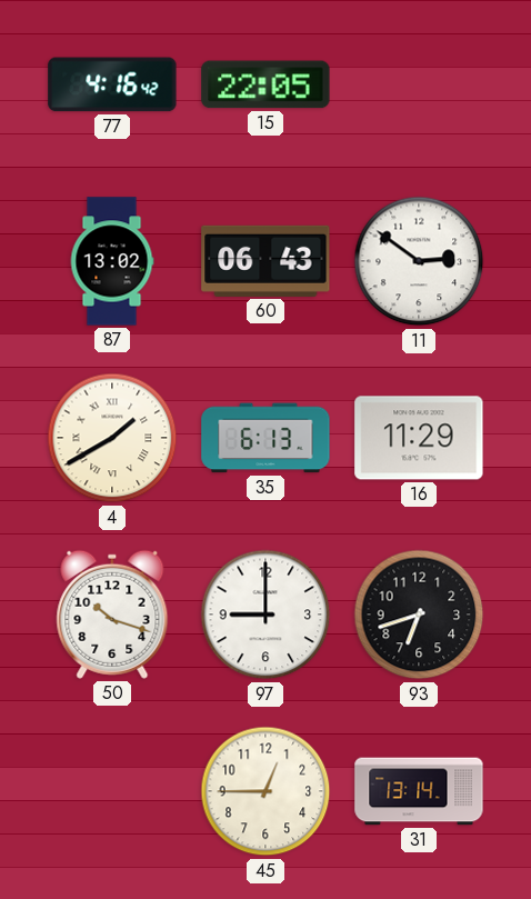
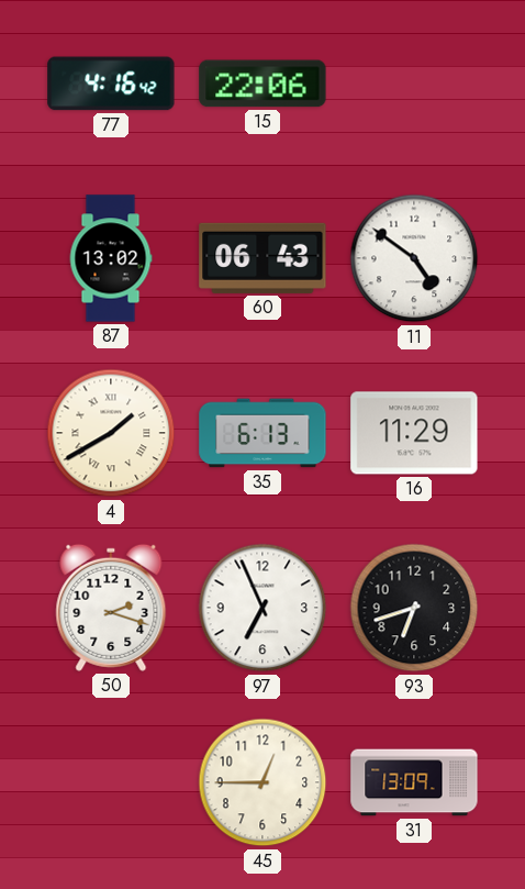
15: 22:05 -> 22:06 (262, 84)
11: 2:51 -> 4:51 (414, 258)
50: 10:18 -> 2:18 (111, 608)
97: 9:00 -> 6:56 (262, 608)
31: 13:14 -> 13:09 (414, 782)
